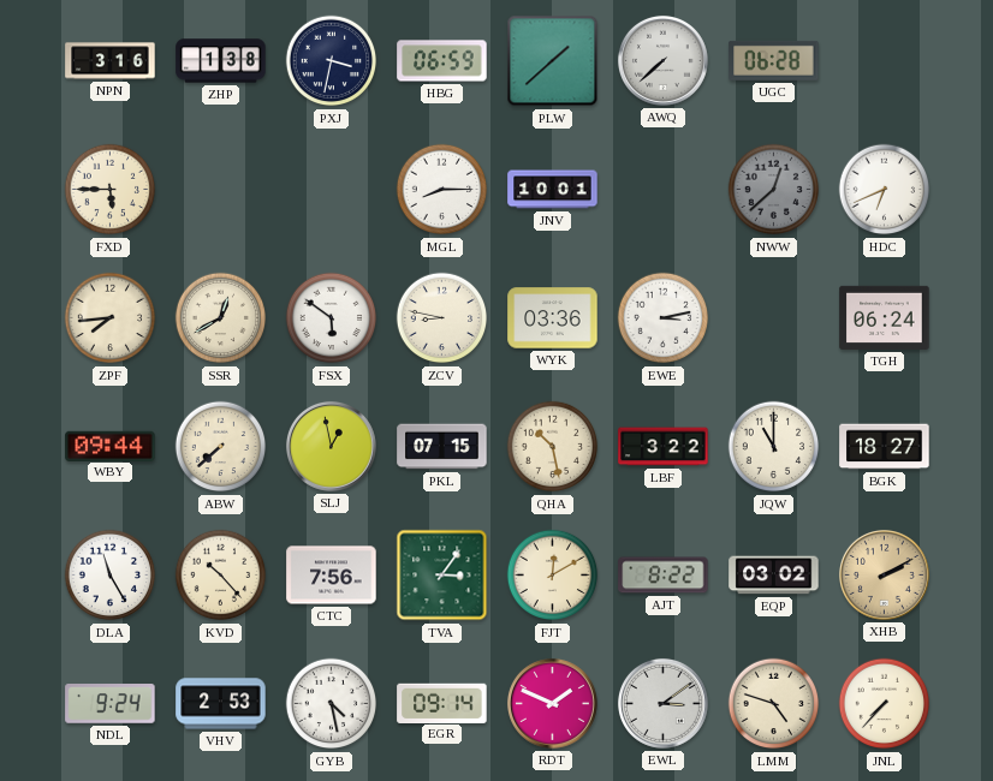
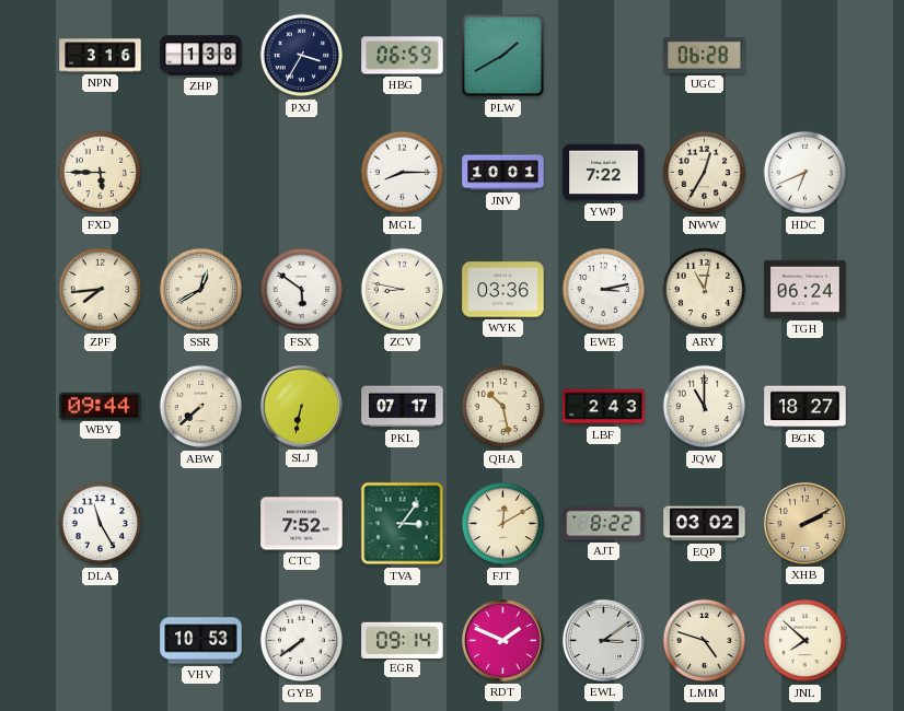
PXJ: 3:32 -> 3:35 (302, 56)
PLW: 1:38 -> 1:40 (503, 56)
AWQ: 7:38 -> none (662, 60)
YWP: none -> 7:22 (604, 173)
NWW: 12:38 -> 12:35 (705, 173)
NWW dial: grey -> cream (705, 173)
ARY: none -> 11:02 (705, 290)
SLJ: 12:58 -> 6:32 (301, 406)
PKL: 07:15 -> 07:17 (403, 407)
LBF: 3:22 -> 2:43 (604, 407)
KVD: 10:23 -> none (221, 576)
CTC: 7:56 -> 7:52 (302, 524)
NDL: 9:24 -> none (111, 704)
VHV: 2:53 -> 10:53 (201, 641)
GYB: 4:28 -> 7:39 (302, 641)
JNL: 7:37 -> 7:52 (806, 641)
